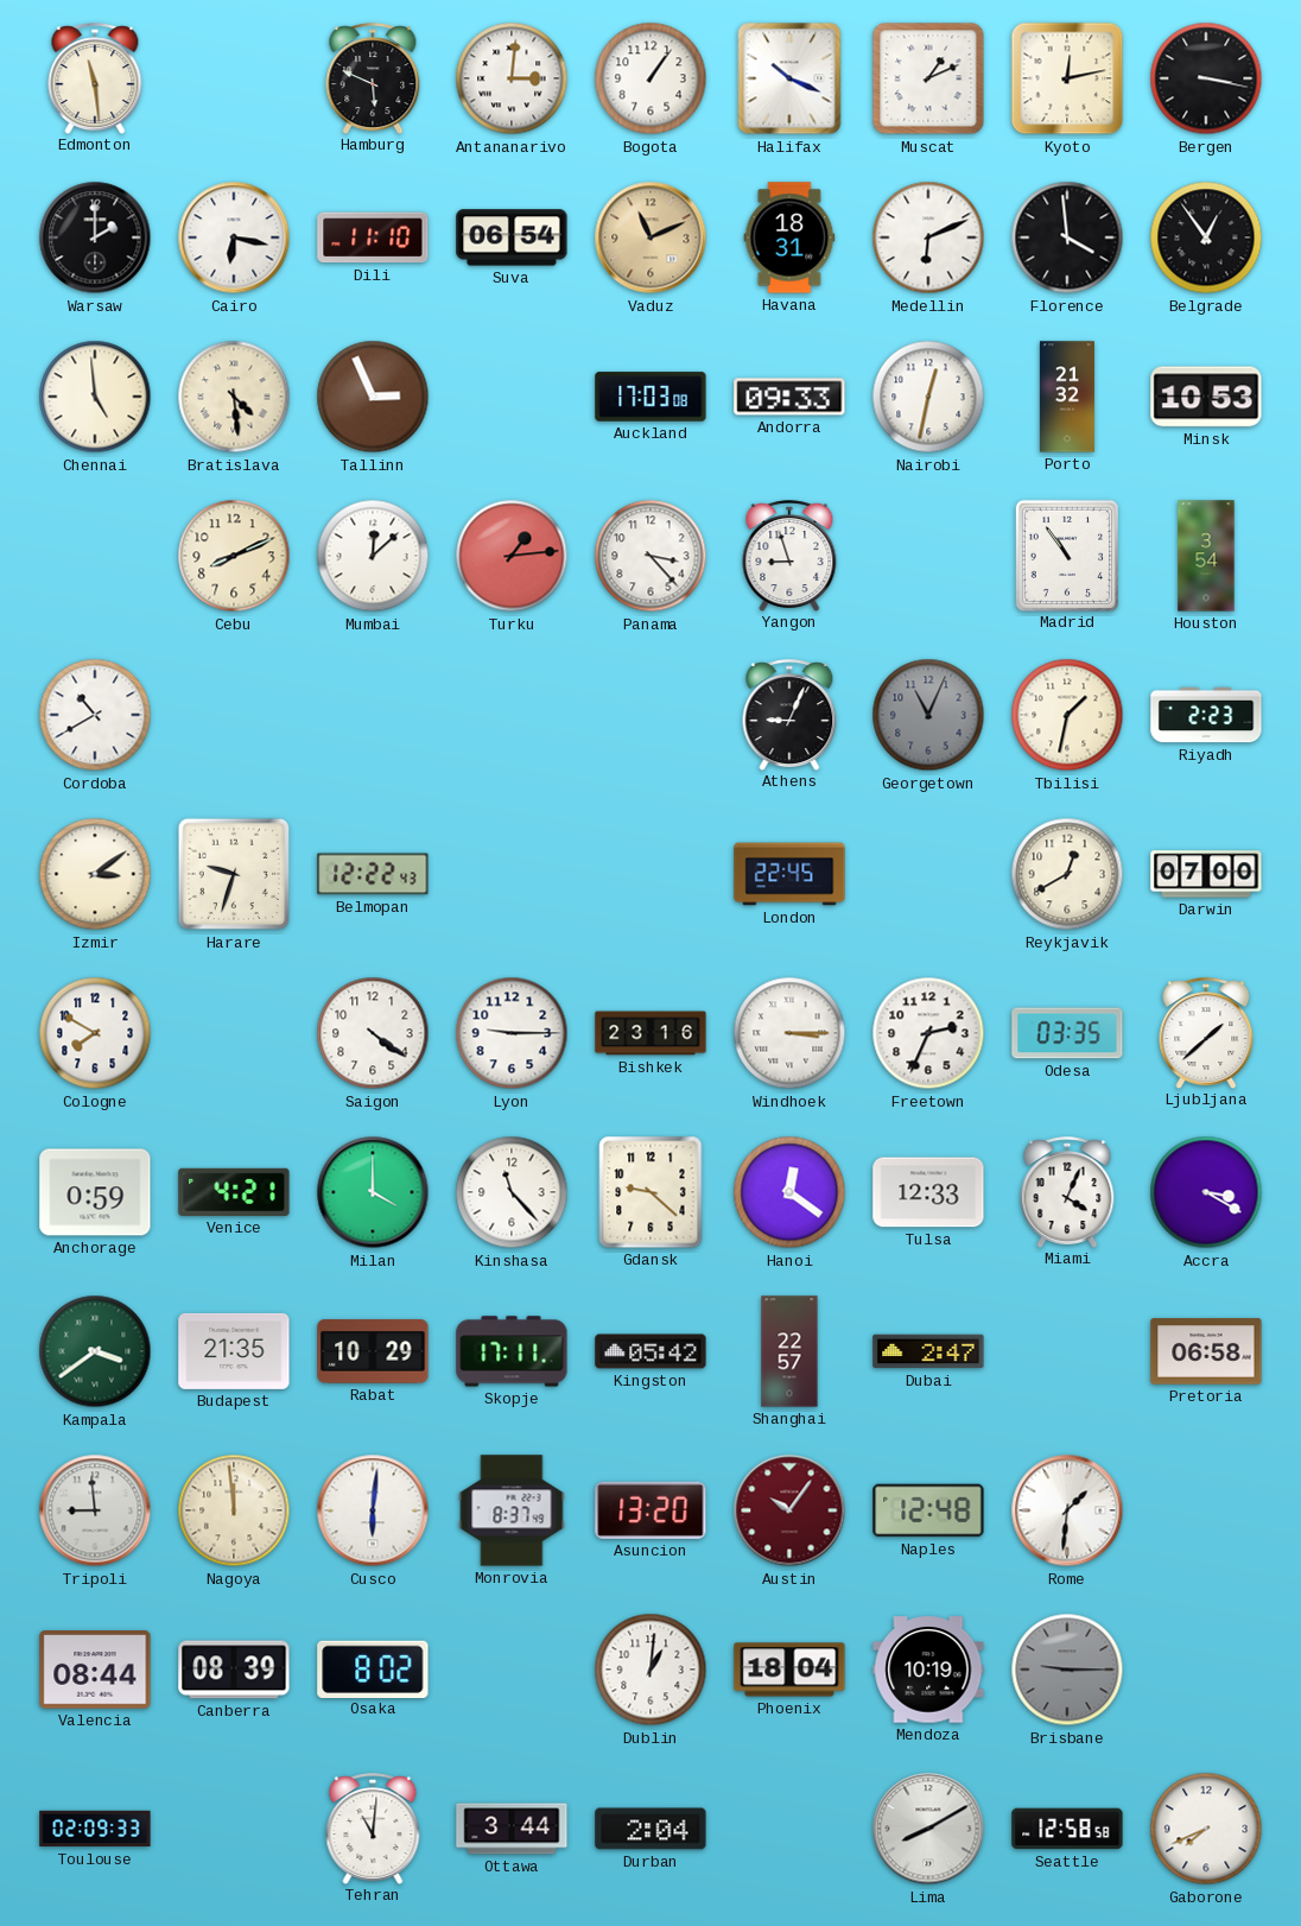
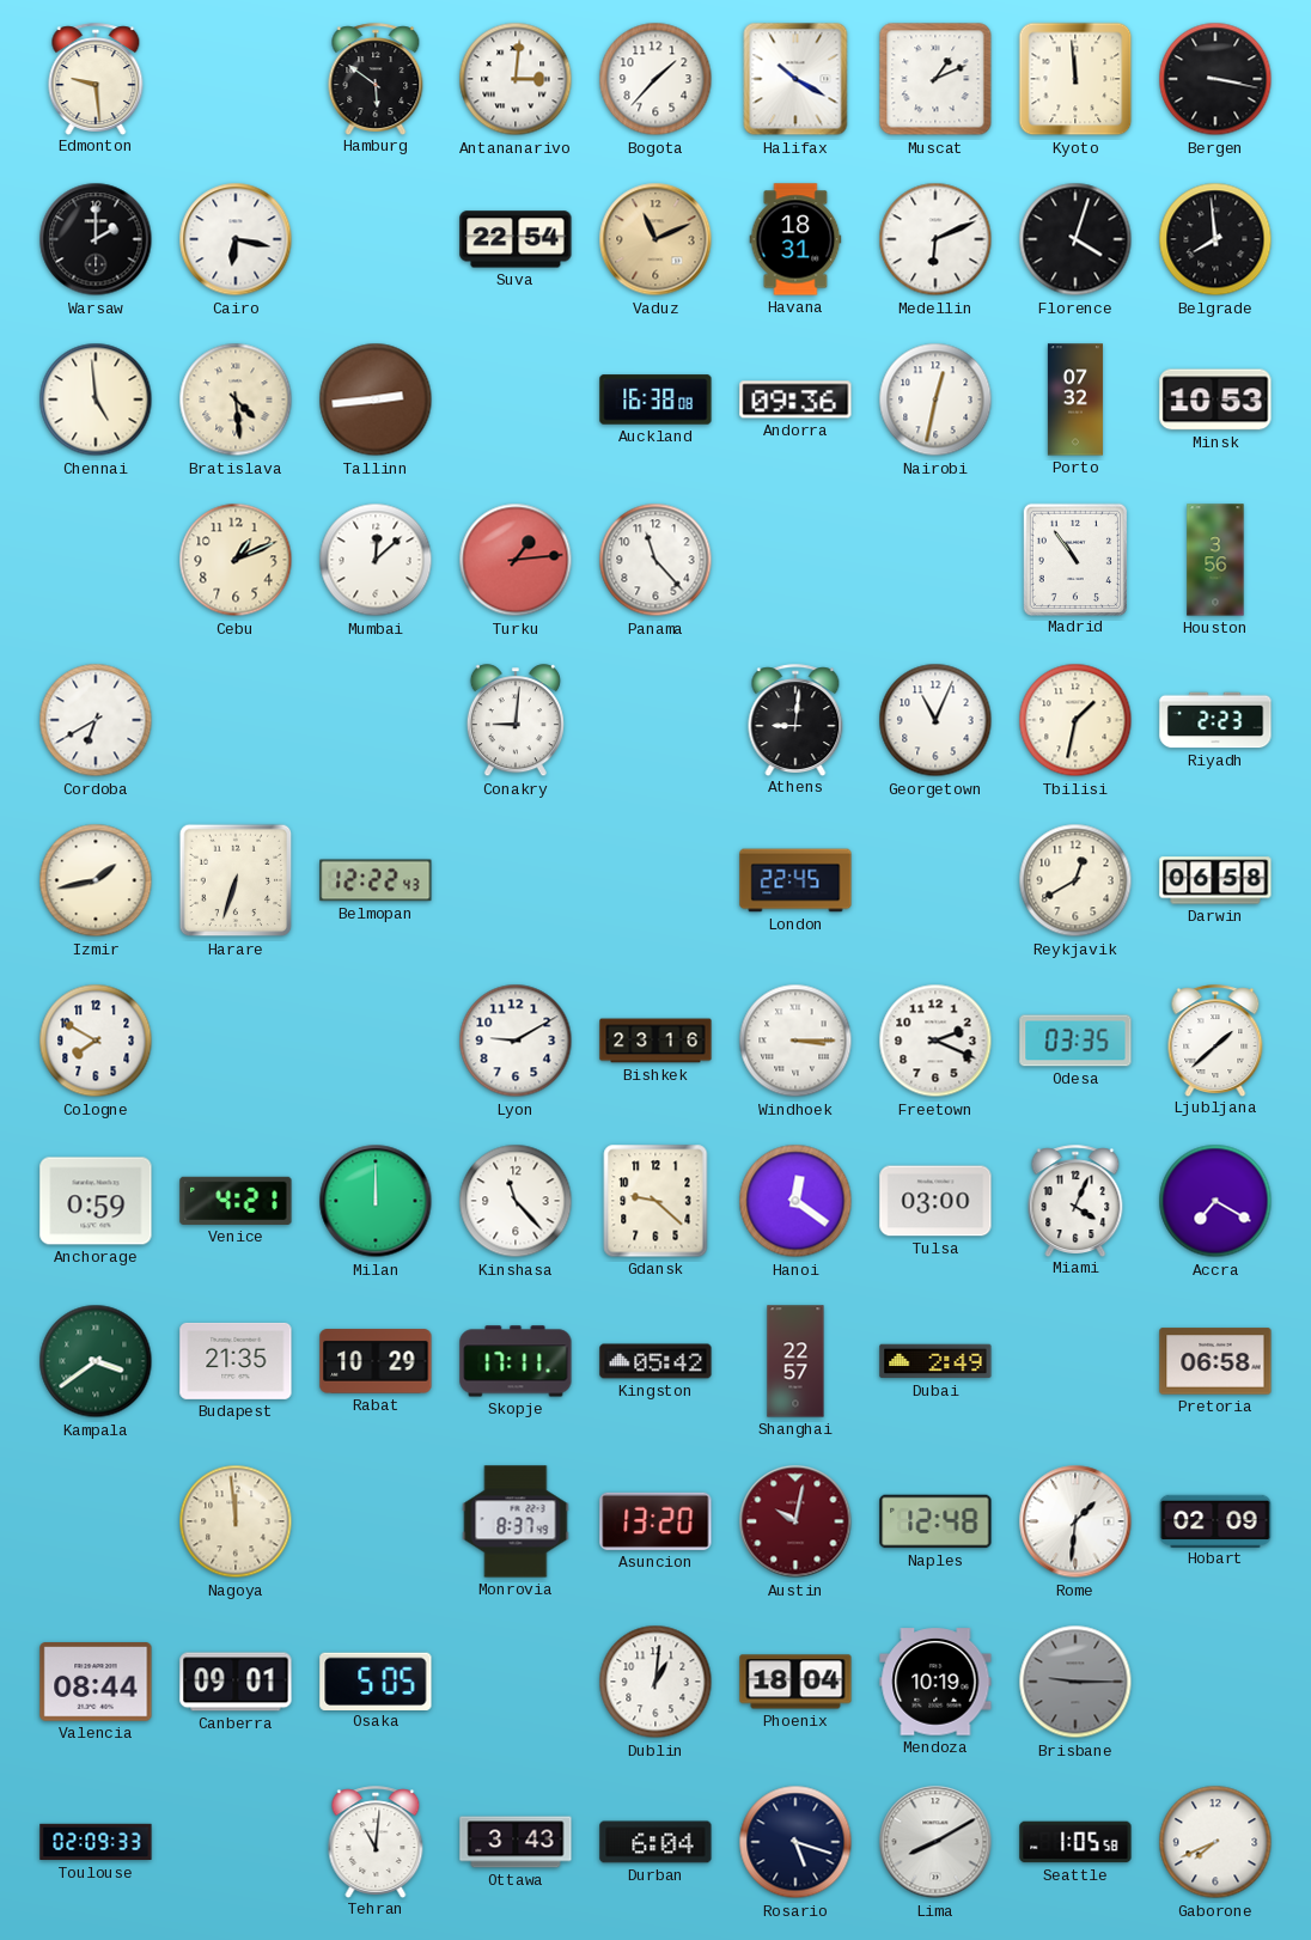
Edmonton: 11:29 -> 9:29 (96, 79)
Hamburg: 5:49 -> 5:51 (376, 79)
Bogota: 1:06 -> 1:37 (655, 79)
Halifax: 10:19 -> 10:20 (795, 79)
Kyoto: 12:13 -> 11:59 (1075, 79)
Dili: 11:10 -> none (373, 237)
Suva: 06:54 -> 22:54 (516, 239)
Florence: 3:59 -> 4:03 (1075, 239)
Belgrade: 12:54 -> 7:59 (1215, 239)
Tallinn: 2:56 -> 2:44 (376, 399)
Auckland: 17:03 -> 16:38 (655, 399)
Andorra: 09:33 -> 09:36 (795, 399)
Porto: 21:32 -> 07:32 (1075, 399)
Cebu: 8:11 -> 1:11 (236, 560)
Panama: 3:23 -> 11:23 (655, 560)
Yangon: 8:57 -> none (789, 556)
Houston: 3:54 -> 3:56 (1215, 560)
Cordoba: 10:40 -> 6:40 (96, 720)
Conakry: none -> 9:01 (516, 721)
Athens: 9:04 -> 9:01 (795, 720)
Georgetown dial: grey -> white (935, 720)
Izmir: 3:09 -> 1:43 (96, 880)
Harare: 9:33 -> 6:33 (236, 880)
Darwin: 07:00 -> 06:58 (1215, 880)
Saigon: 4:21 -> none (373, 1033)
Lyon: 9:15 -> 9:10 (516, 1041)
Freetown: 2:34 -> 2:19 (935, 1041)
Milan: 4:00 -> 12:00 (376, 1201)
Tulsa: 12:33 -> 03:00 (935, 1201)
Accra: 3:20 -> 7:20 (1215, 1201)
Dubai: 2:47 -> 2:49 (935, 1361)
Tripoli: 8:59 -> none (95, 1510)
Cusco: 6:01 -> none (373, 1510)
Austin: 10:06 -> 10:02 (795, 1521)
Hobart: none -> 02:09 (1215, 1520)
Canberra: 08:39 -> 09:01 (236, 1682)
Osaka: 8:02 -> 5:05 (376, 1680)
Ottawa: 3:44 -> 3:43 (516, 1842)
Durban: 2:04 -> 6:04 (655, 1842)
Rosario: none -> 5:18 (795, 1842)
Seattle: 12:58 -> 1:05 (1075, 1842)
